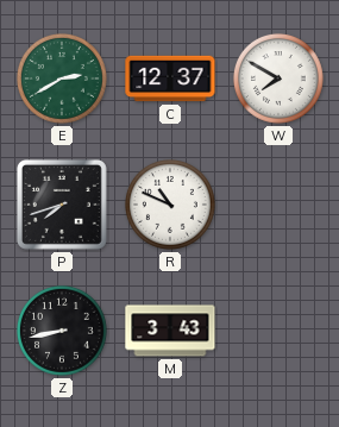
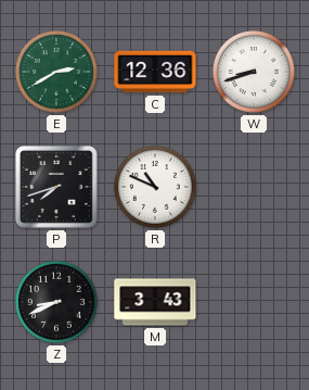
C: 12:37 -> 12:36 (155, 72)
W: 7:50 -> 8:42 (254, 72)
Z: 8:43 -> 8:41 (56, 302)
